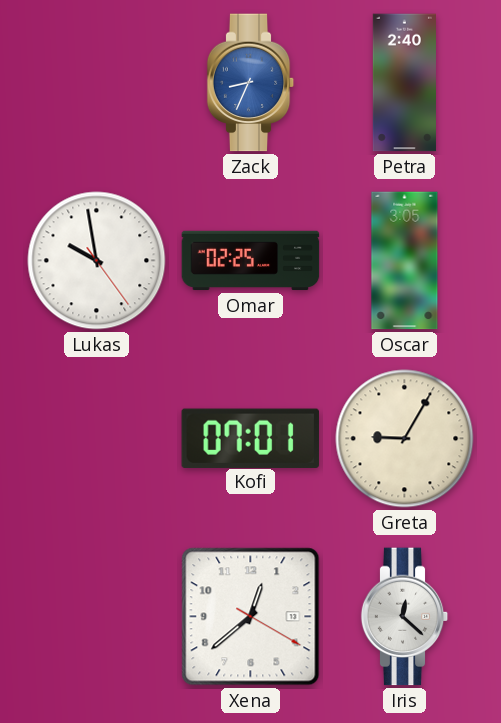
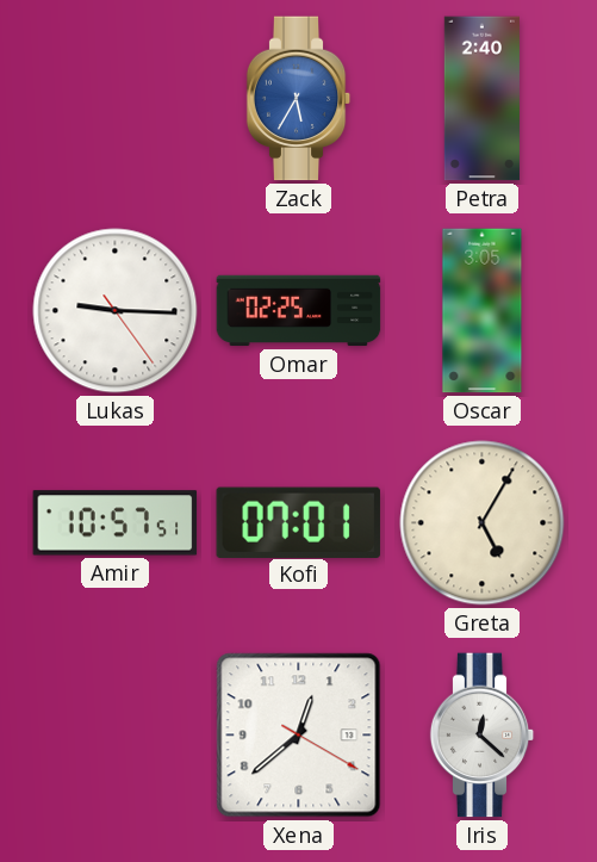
Zack: 8:34 -> 5:35 (299, 99)
Lukas: 9:58 -> 9:15 (116, 311)
Amir: none -> 10:57 (116, 523)
Greta: 9:05 -> 5:05 (483, 523)
